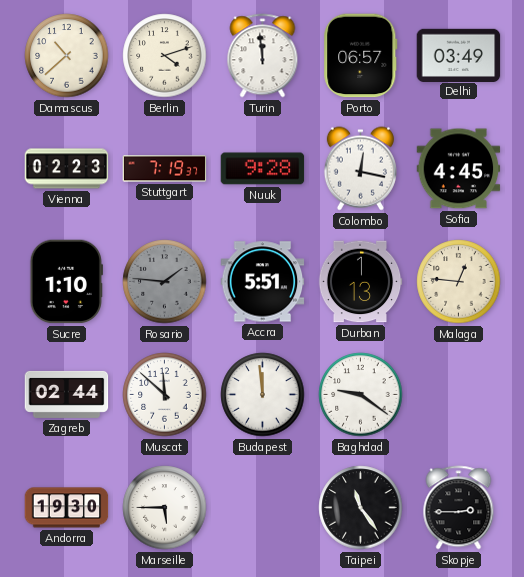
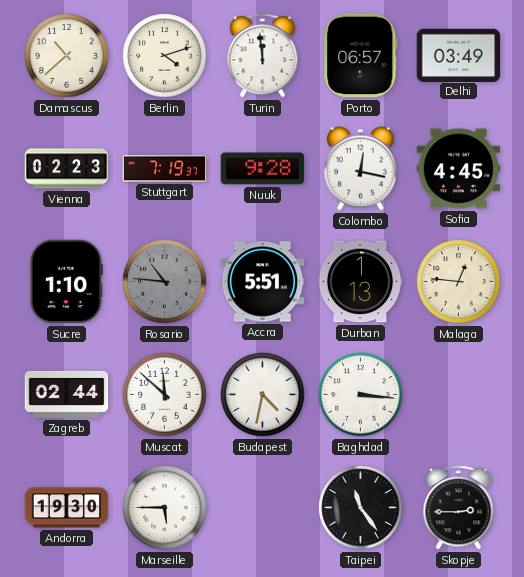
Rosario: 1:46 -> 10:46 (165, 282)
Budapest: 11:59 -> 4:32 (263, 395)
Baghdad: 9:21 -> 3:16 (361, 395)
